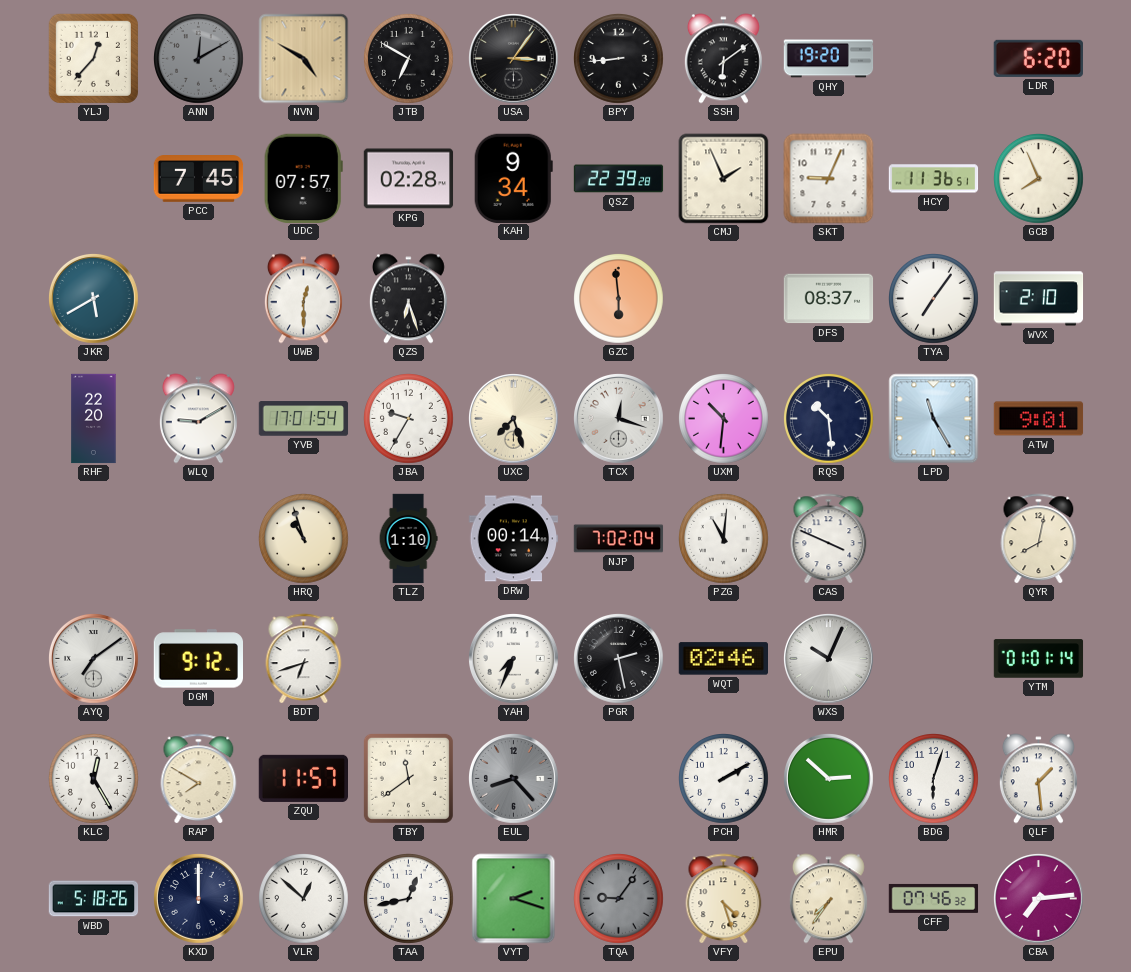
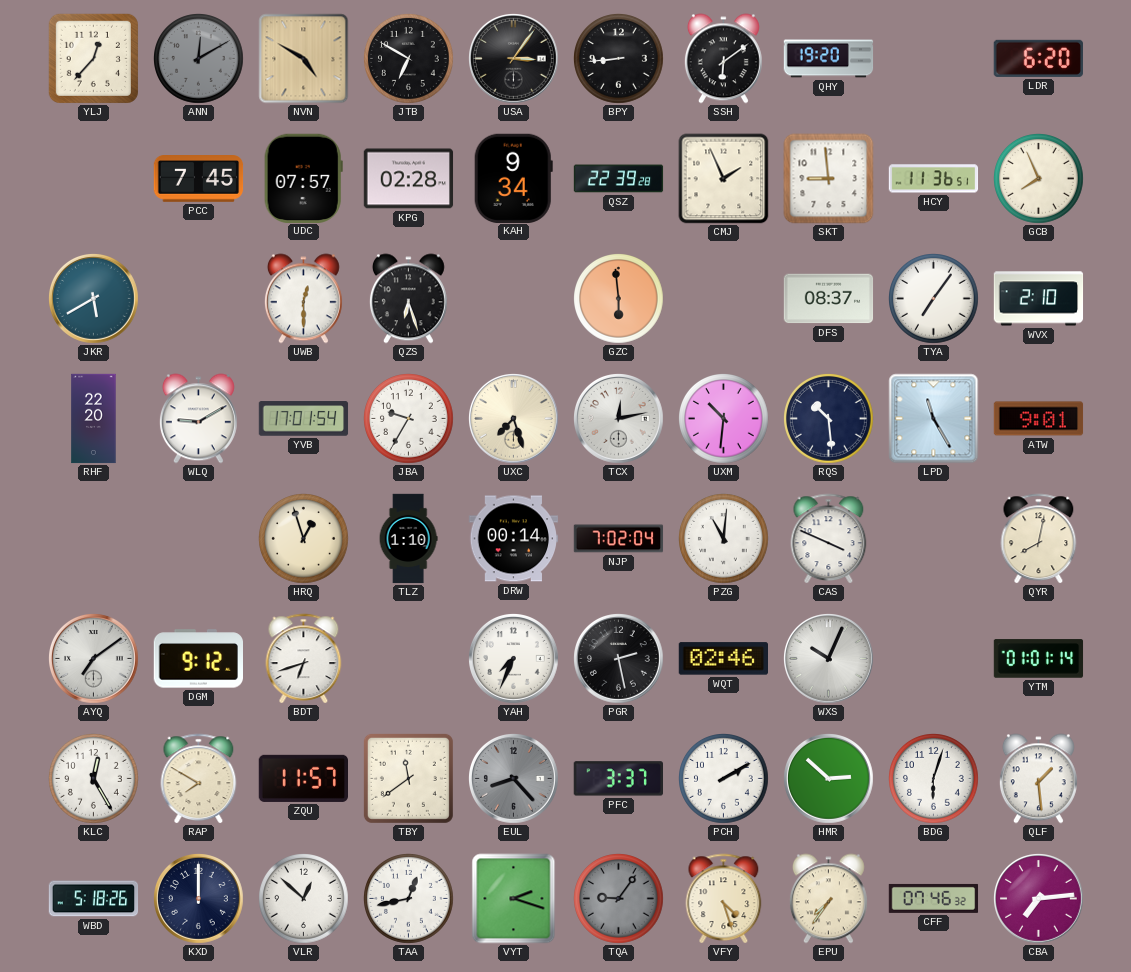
SKT: 9:04 -> 8:59 (829, 179)
TCX: 12:18 -> 12:13 (619, 419)
HRQ: 10:57 -> 12:57 (304, 539)
PFC: none -> 3:37 (618, 779)
